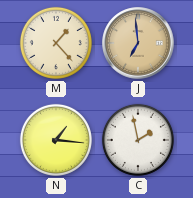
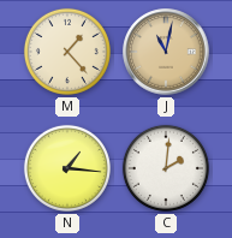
J: 6:59 -> 11:02 (166, 52)
C: 1:58 -> 2:01 (166, 168)
